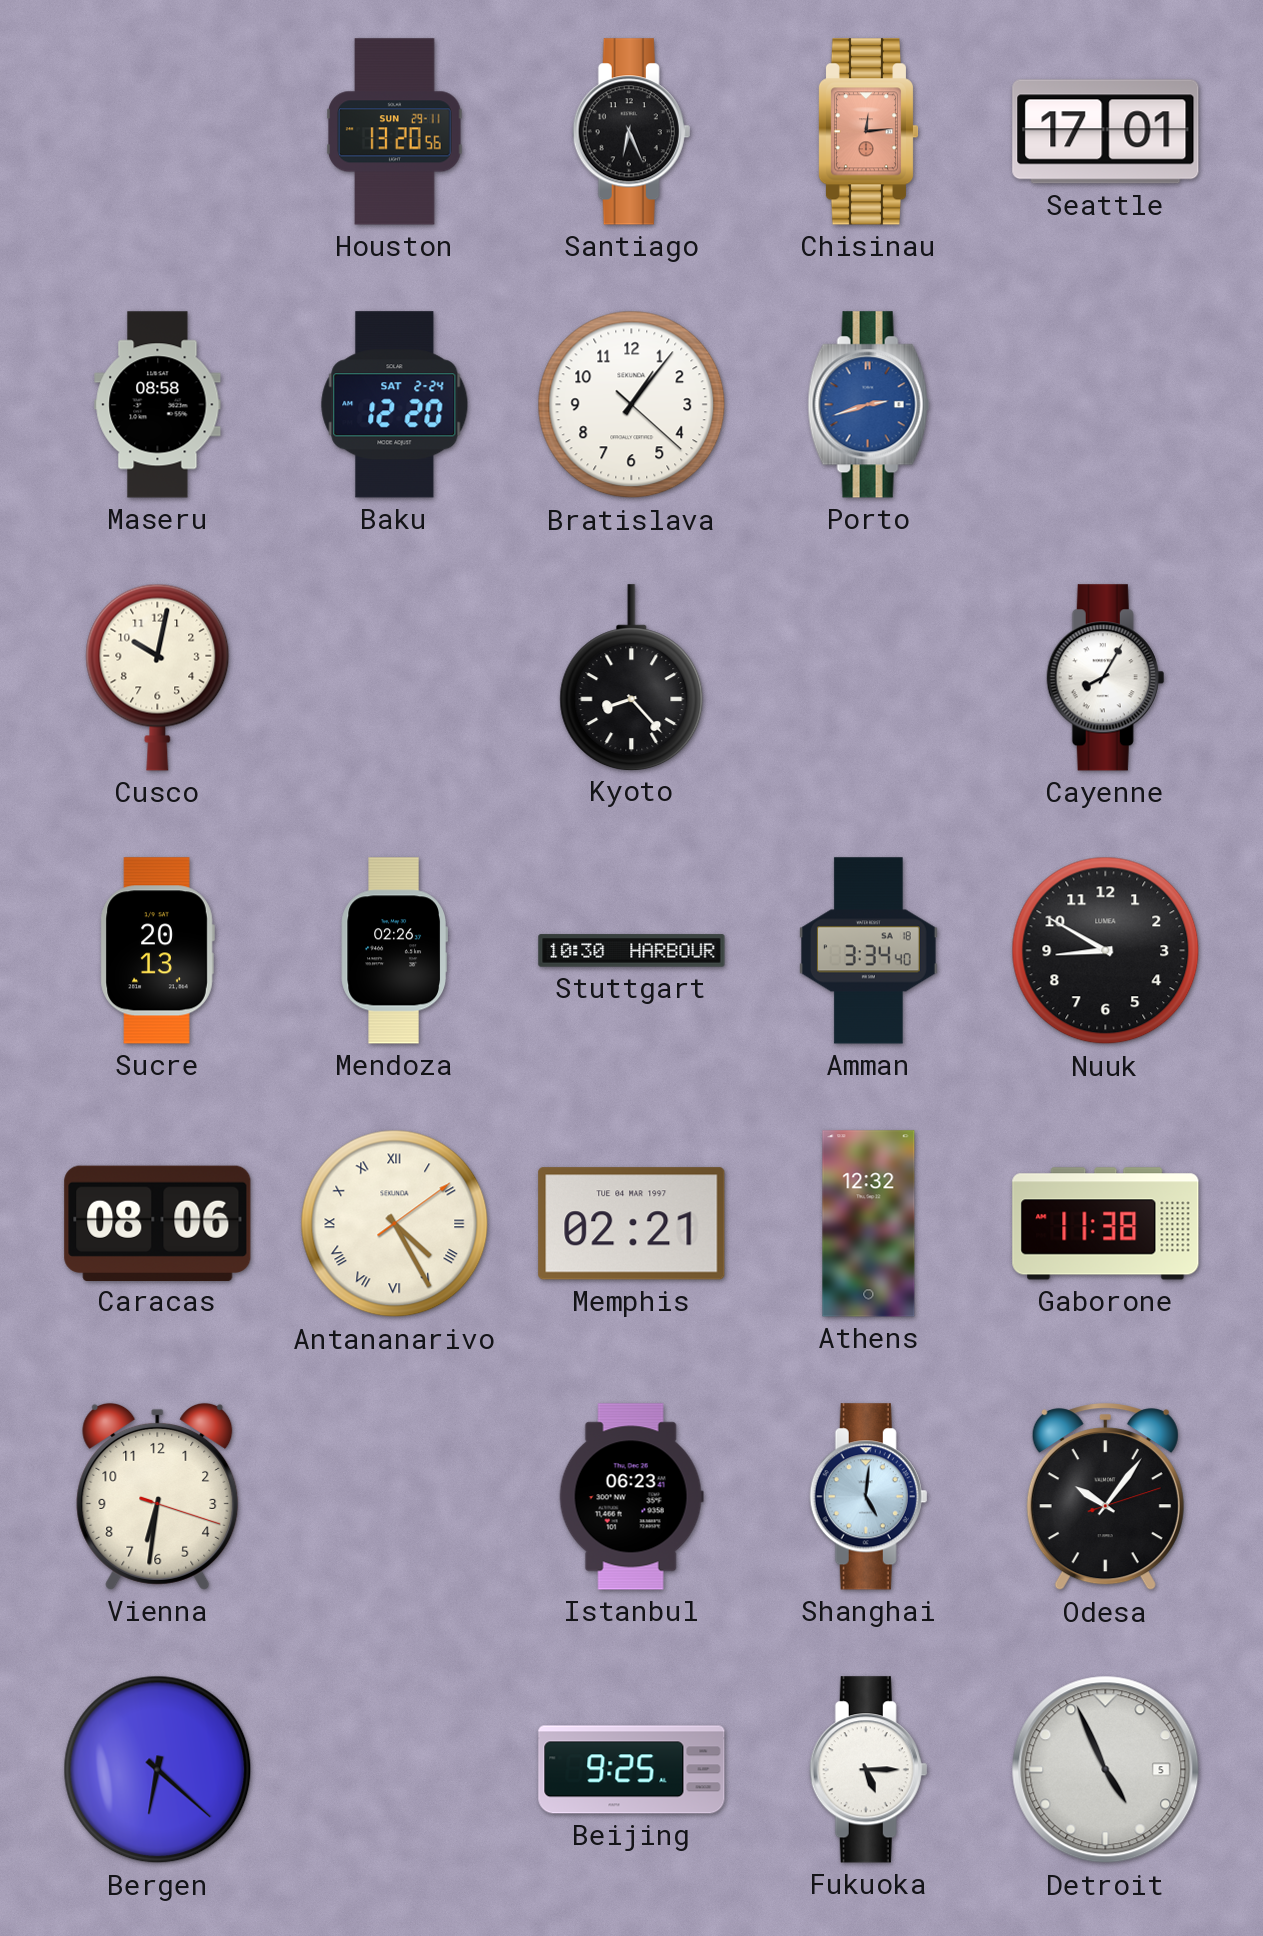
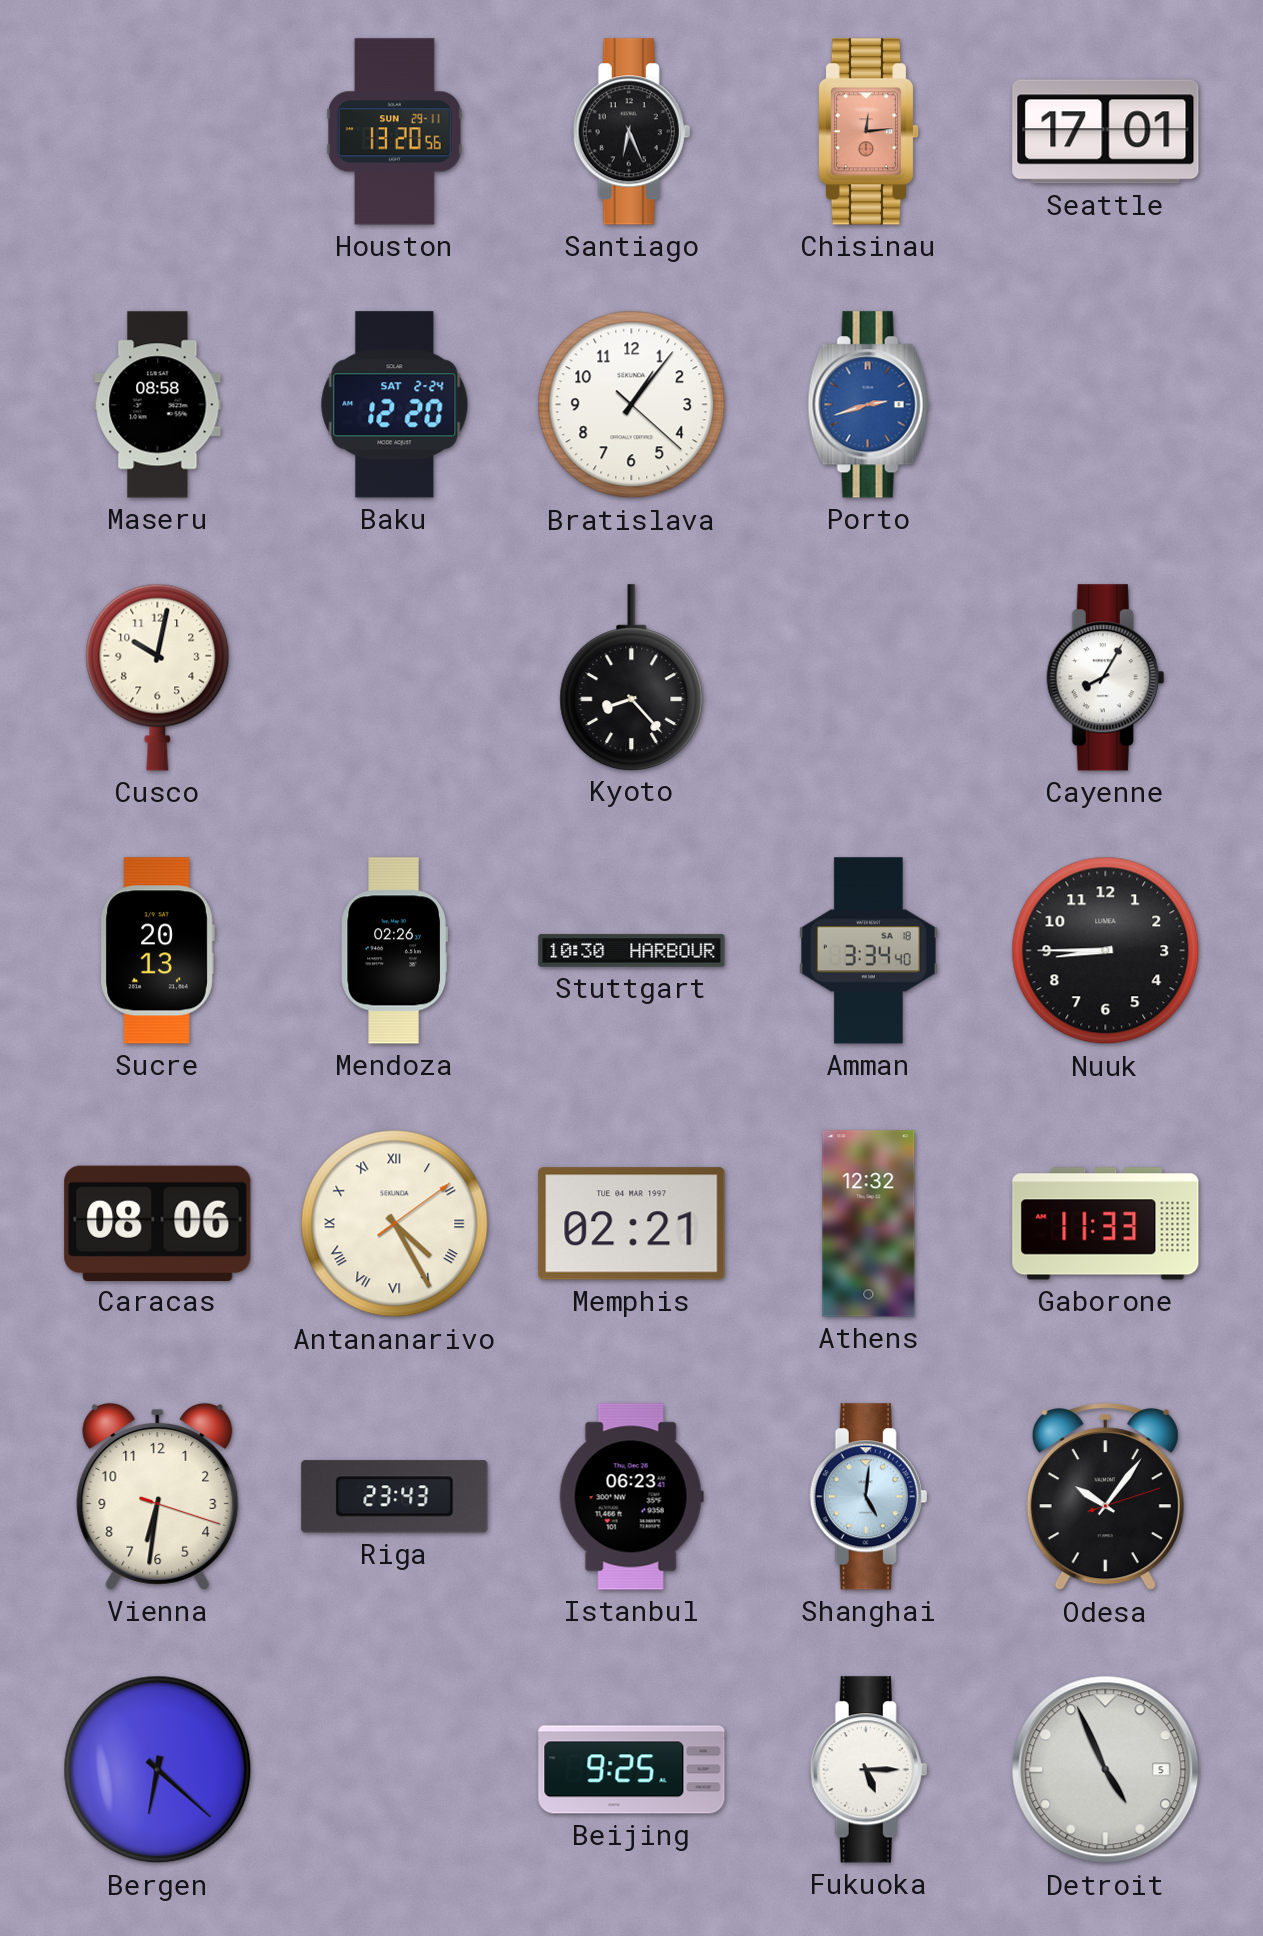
Nuuk: 8:50 -> 8:45 (1106, 951)
Gaborone: 11:38 -> 11:33 (1106, 1224)
Riga: none -> 23:43 (395, 1497)
